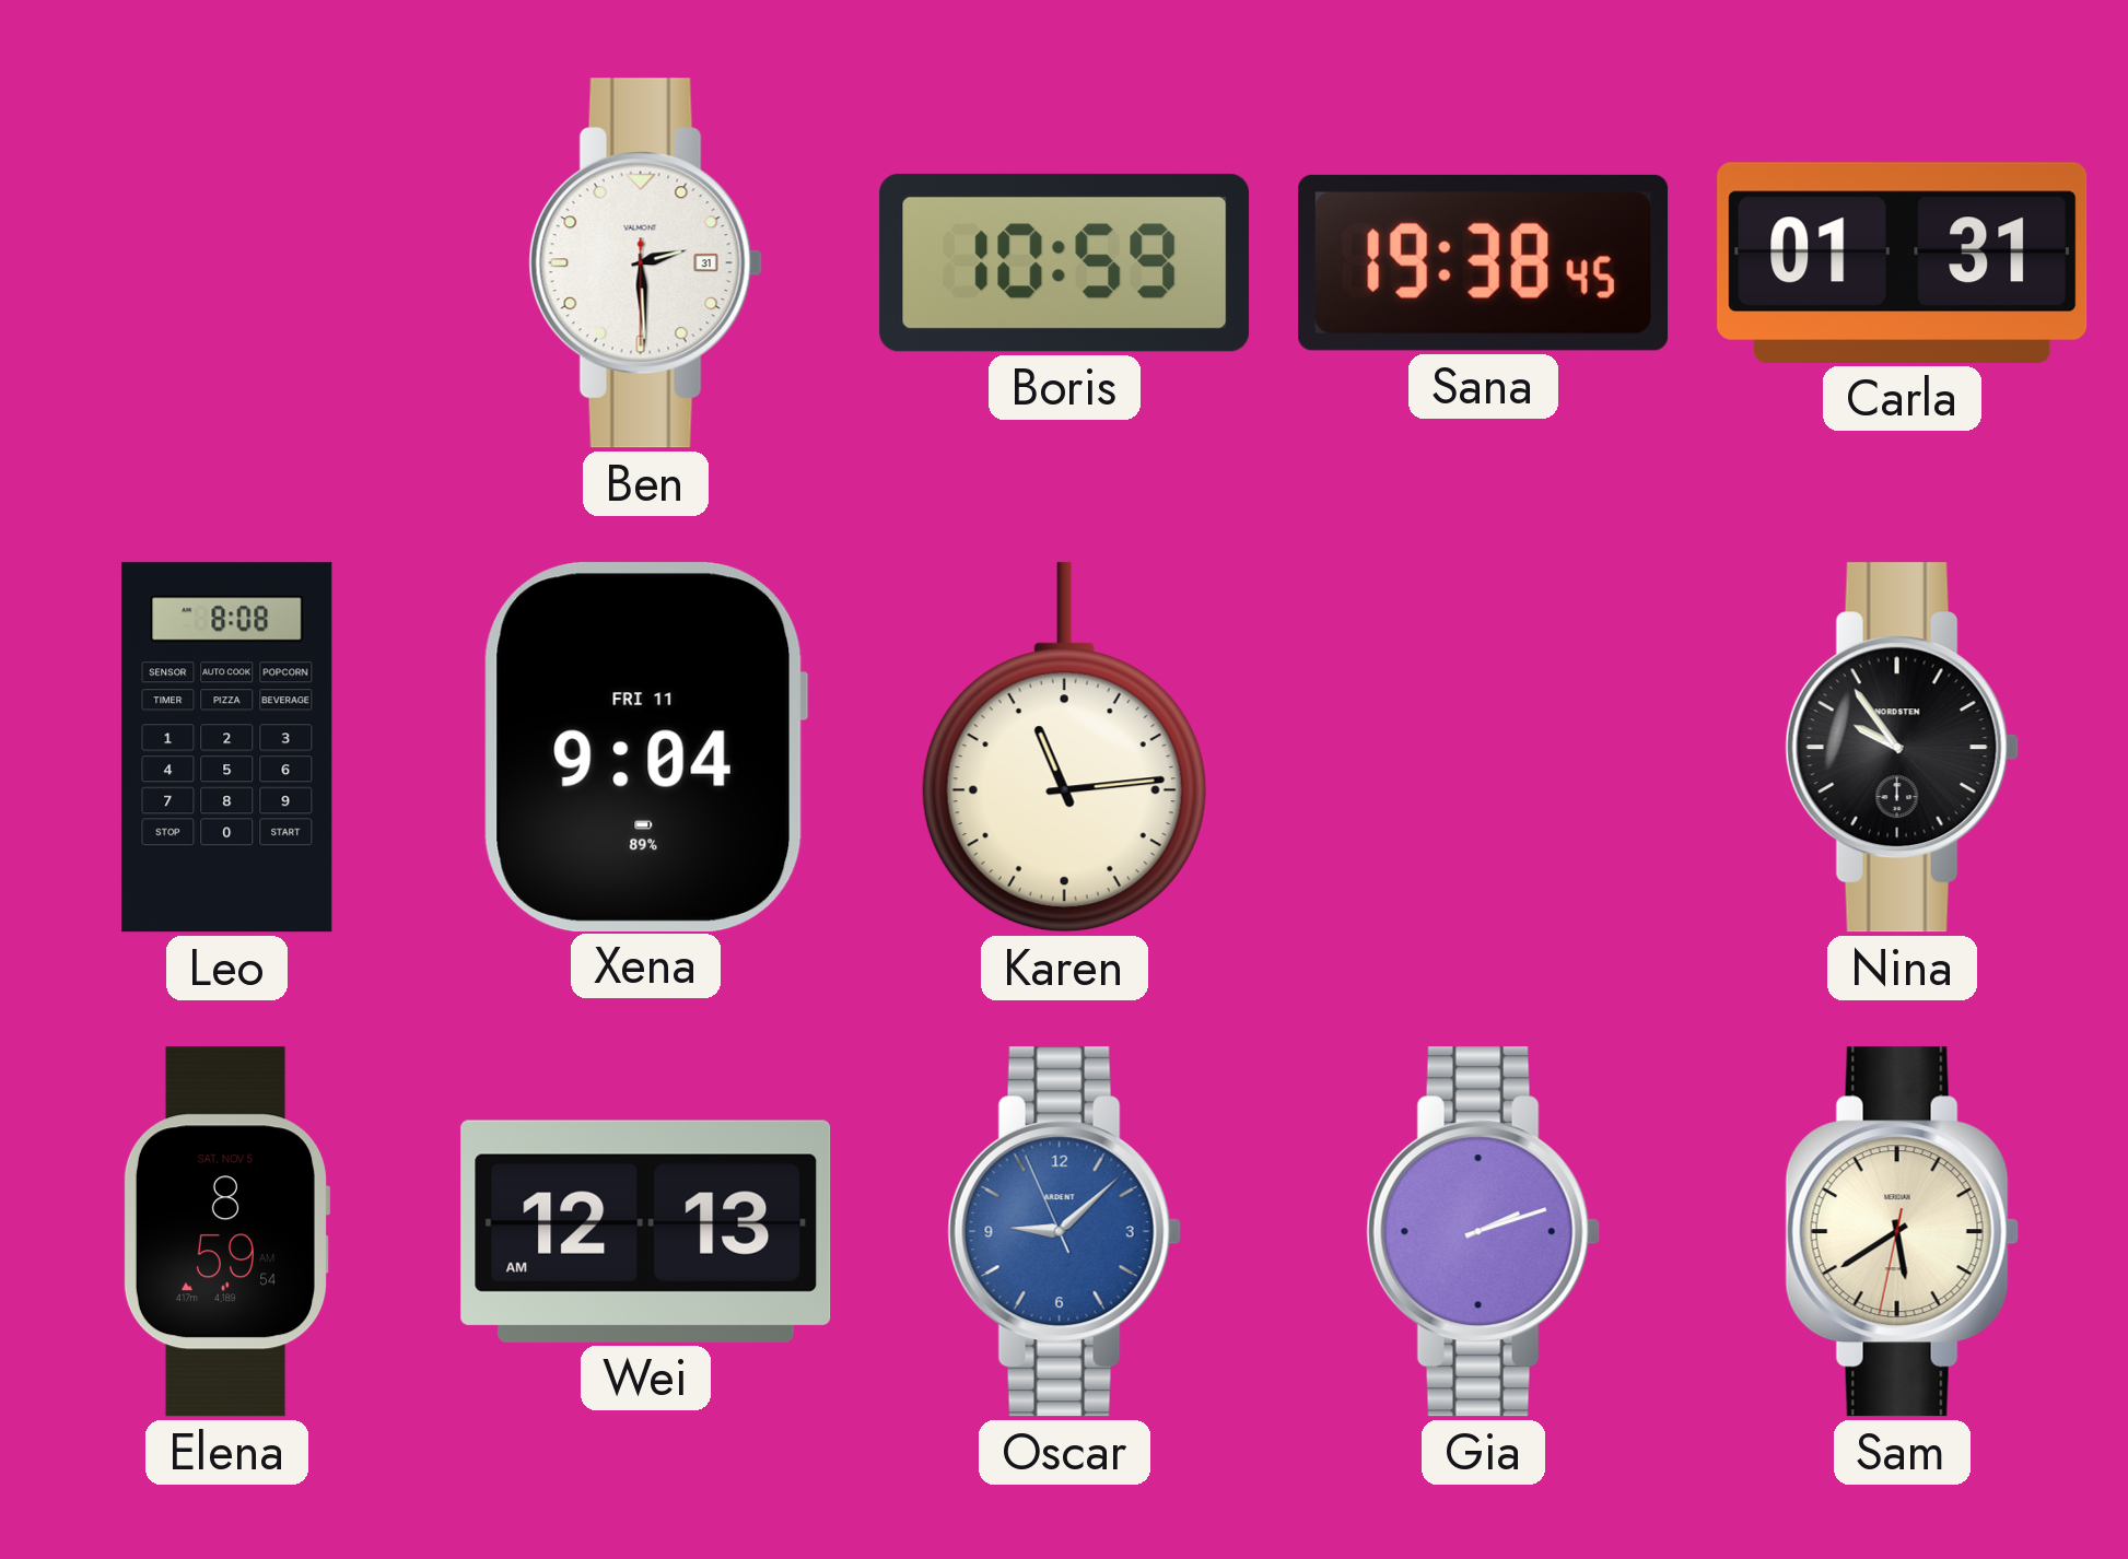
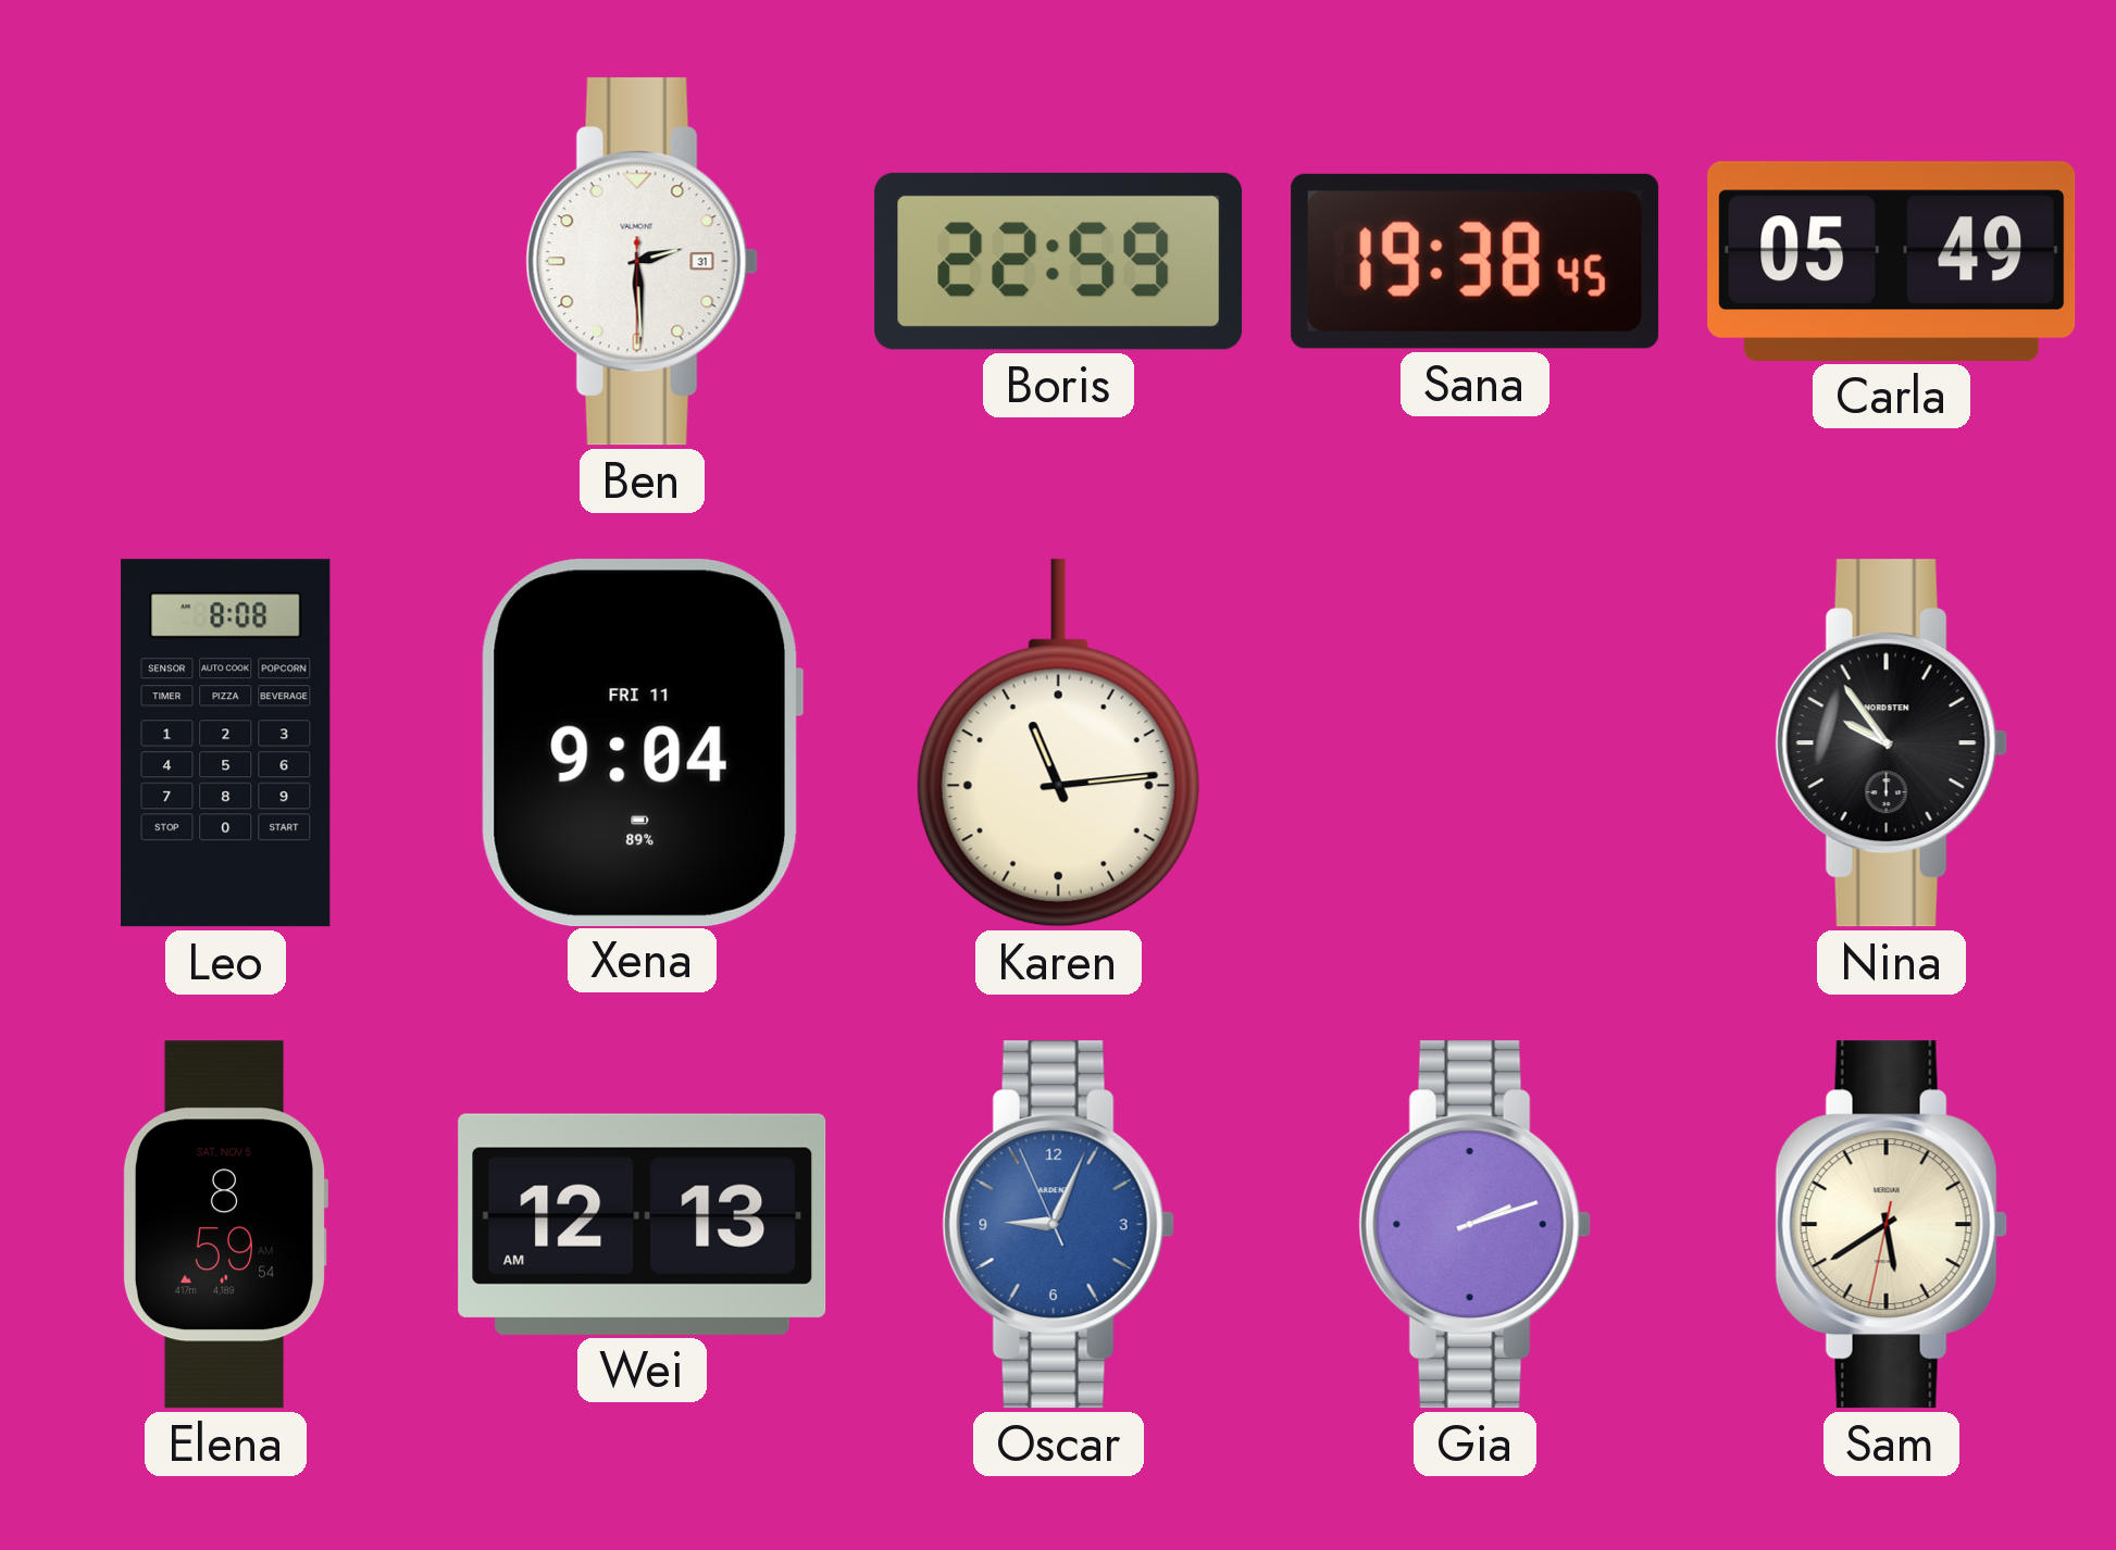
Boris: 10:59 -> 22:59 (1059, 261)
Carla: 01:31 -> 05:49 (1892, 261)
Oscar: 9:07 -> 9:03 (1058, 1225)
